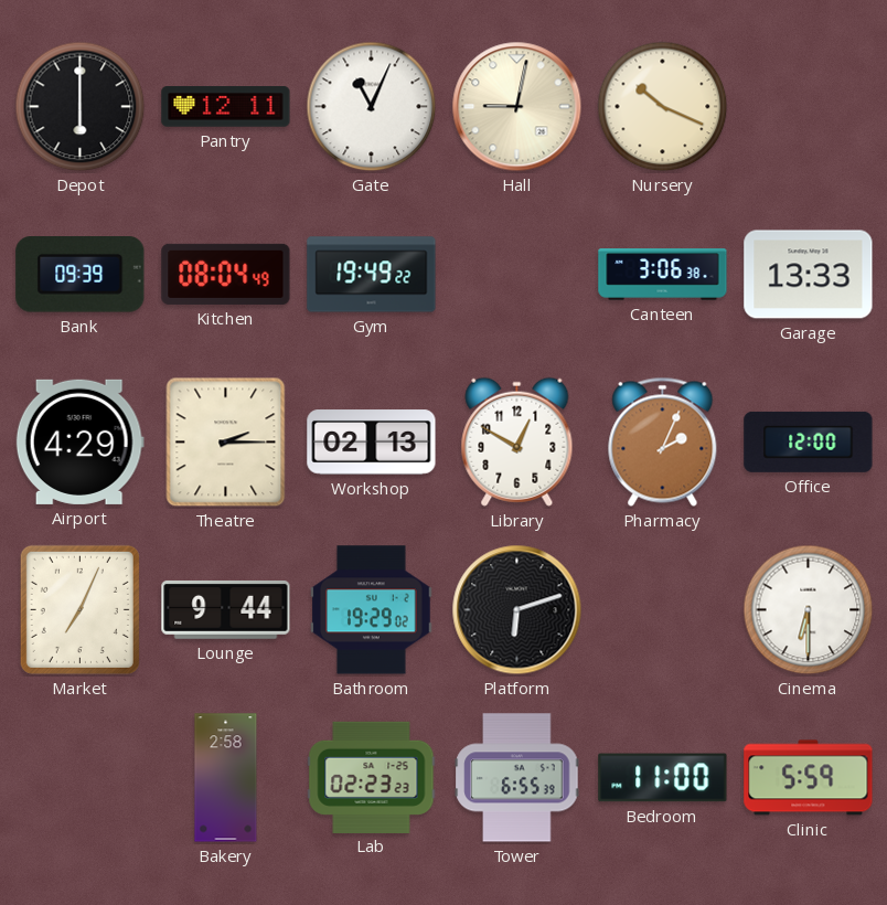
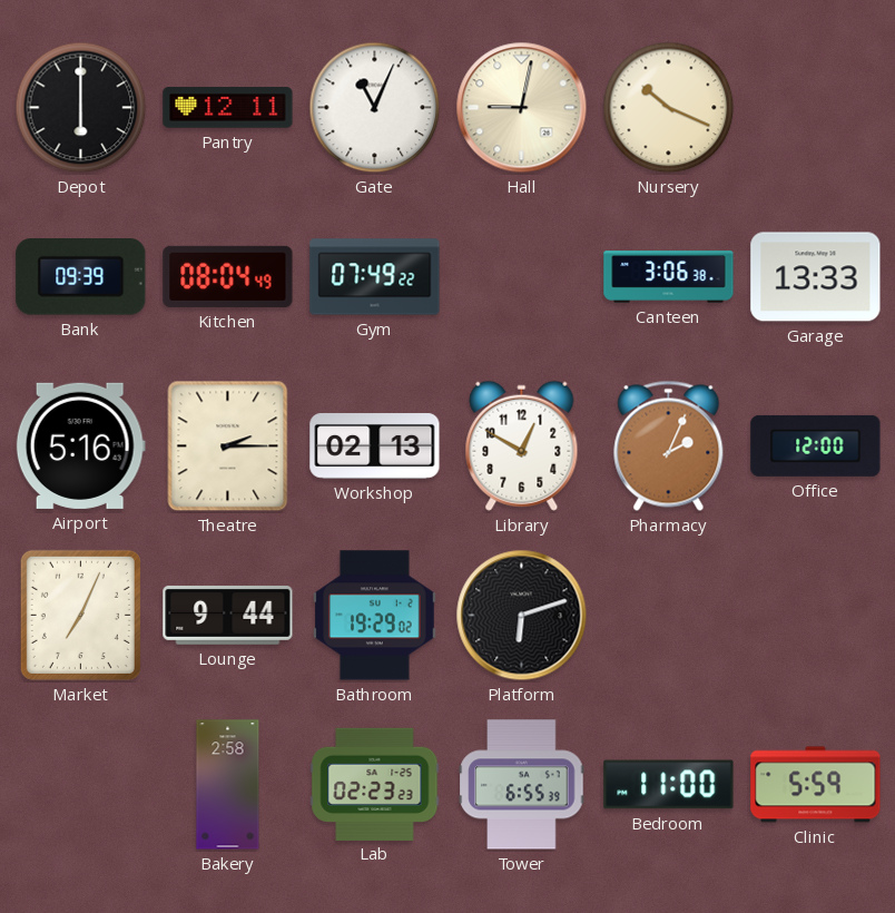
Gym: 19:49 -> 07:49 (375, 277)
Airport: 4:29 -> 5:16 (80, 445)
Cinema: 6:30 -> none (809, 610)
